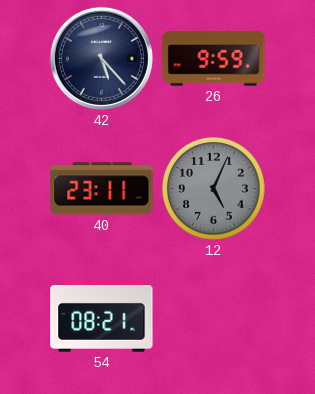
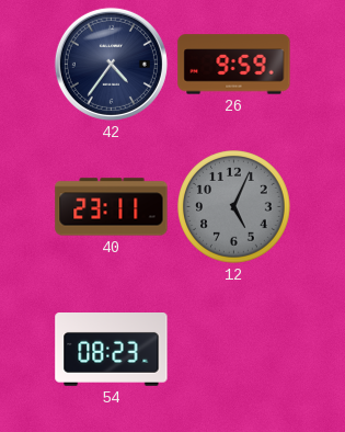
42: 5:23 -> 4:36 (111, 64)
54: 08:21 -> 08:23 (112, 350)
